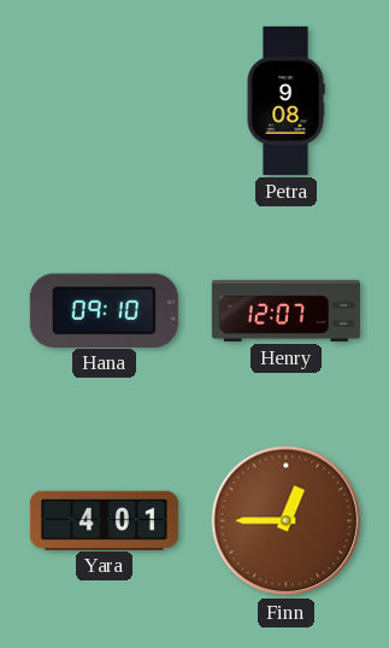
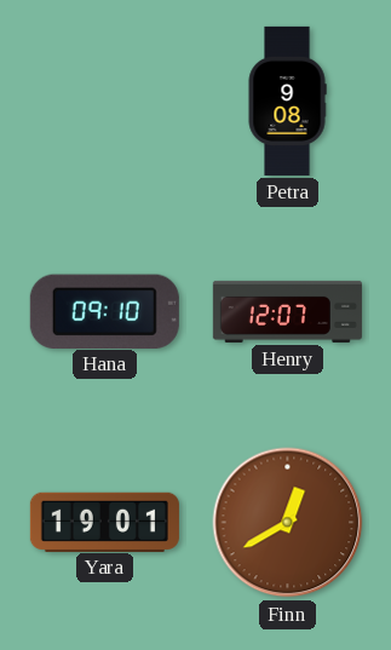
Yara: 4:01 -> 19:01 (104, 522)
Finn: 12:45 -> 12:40 (288, 523)
